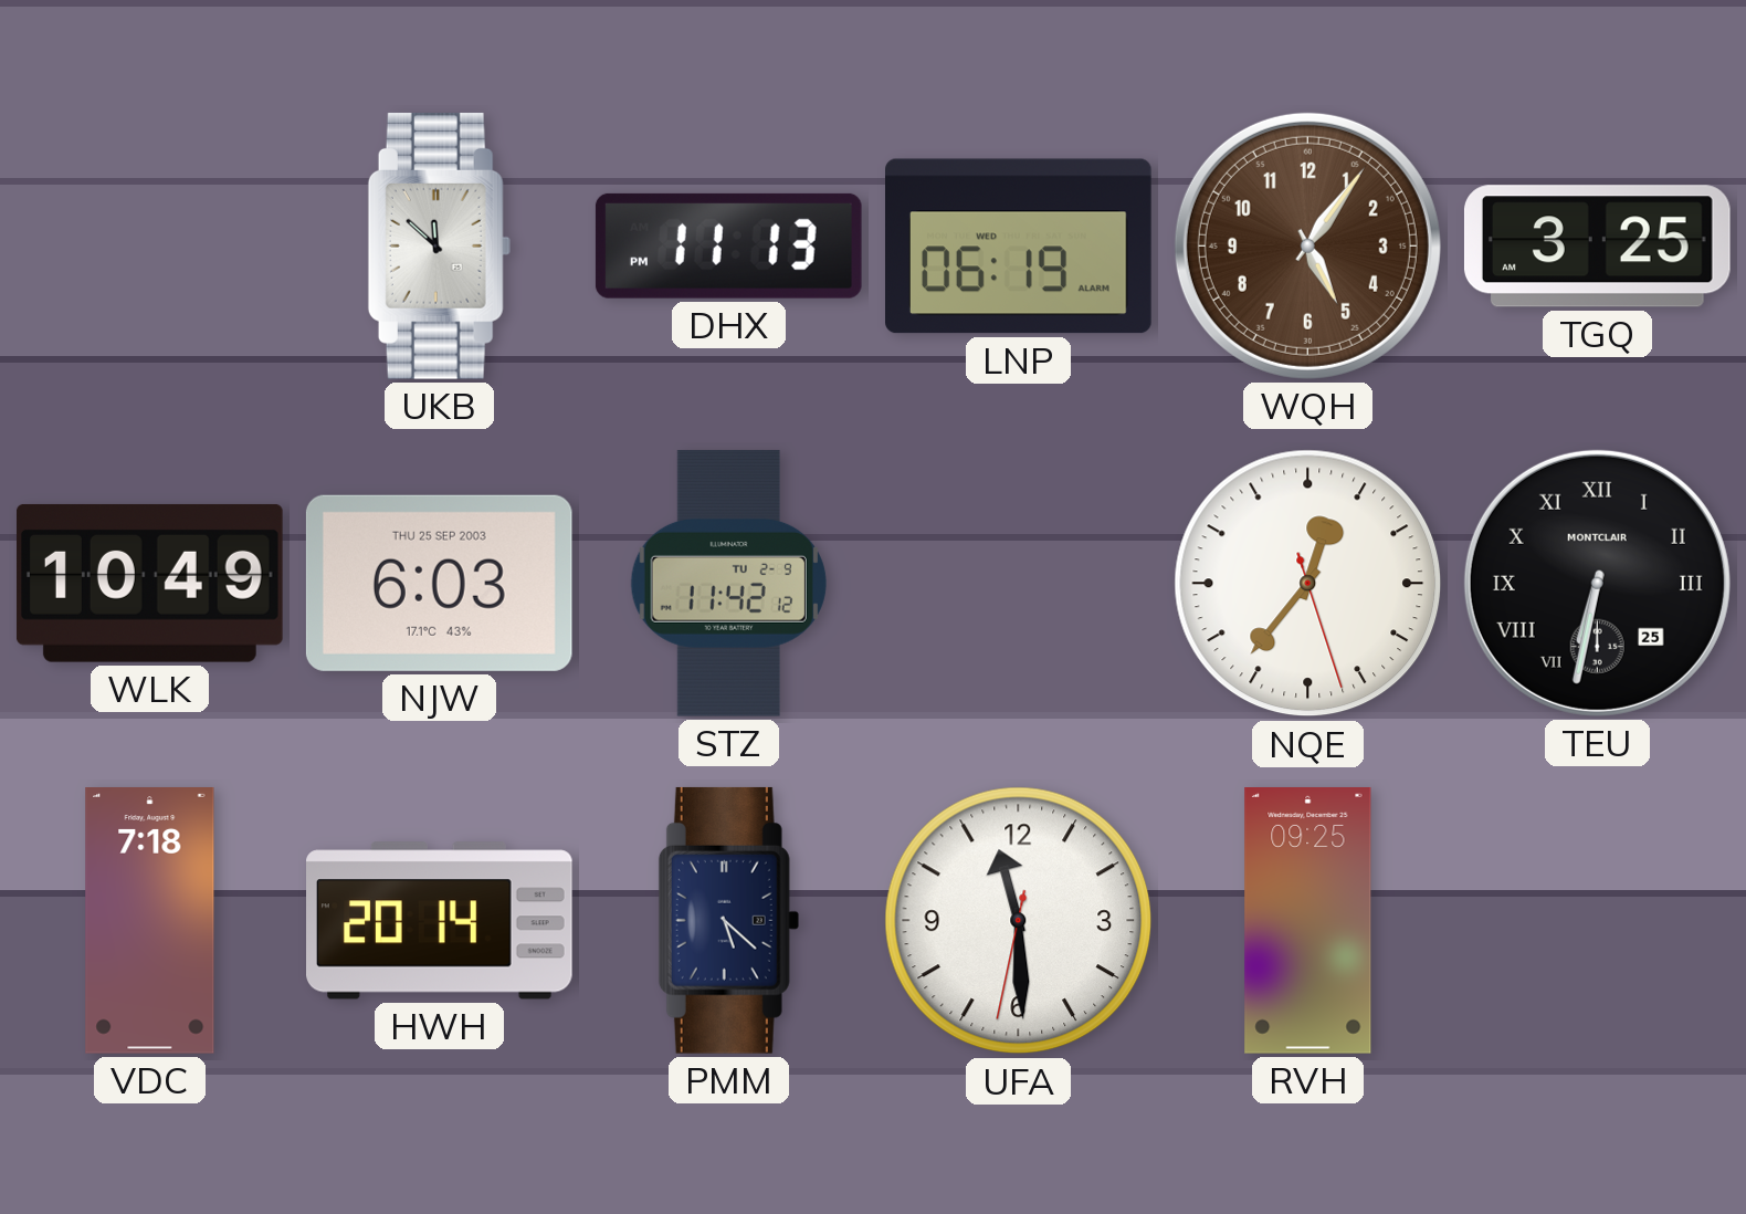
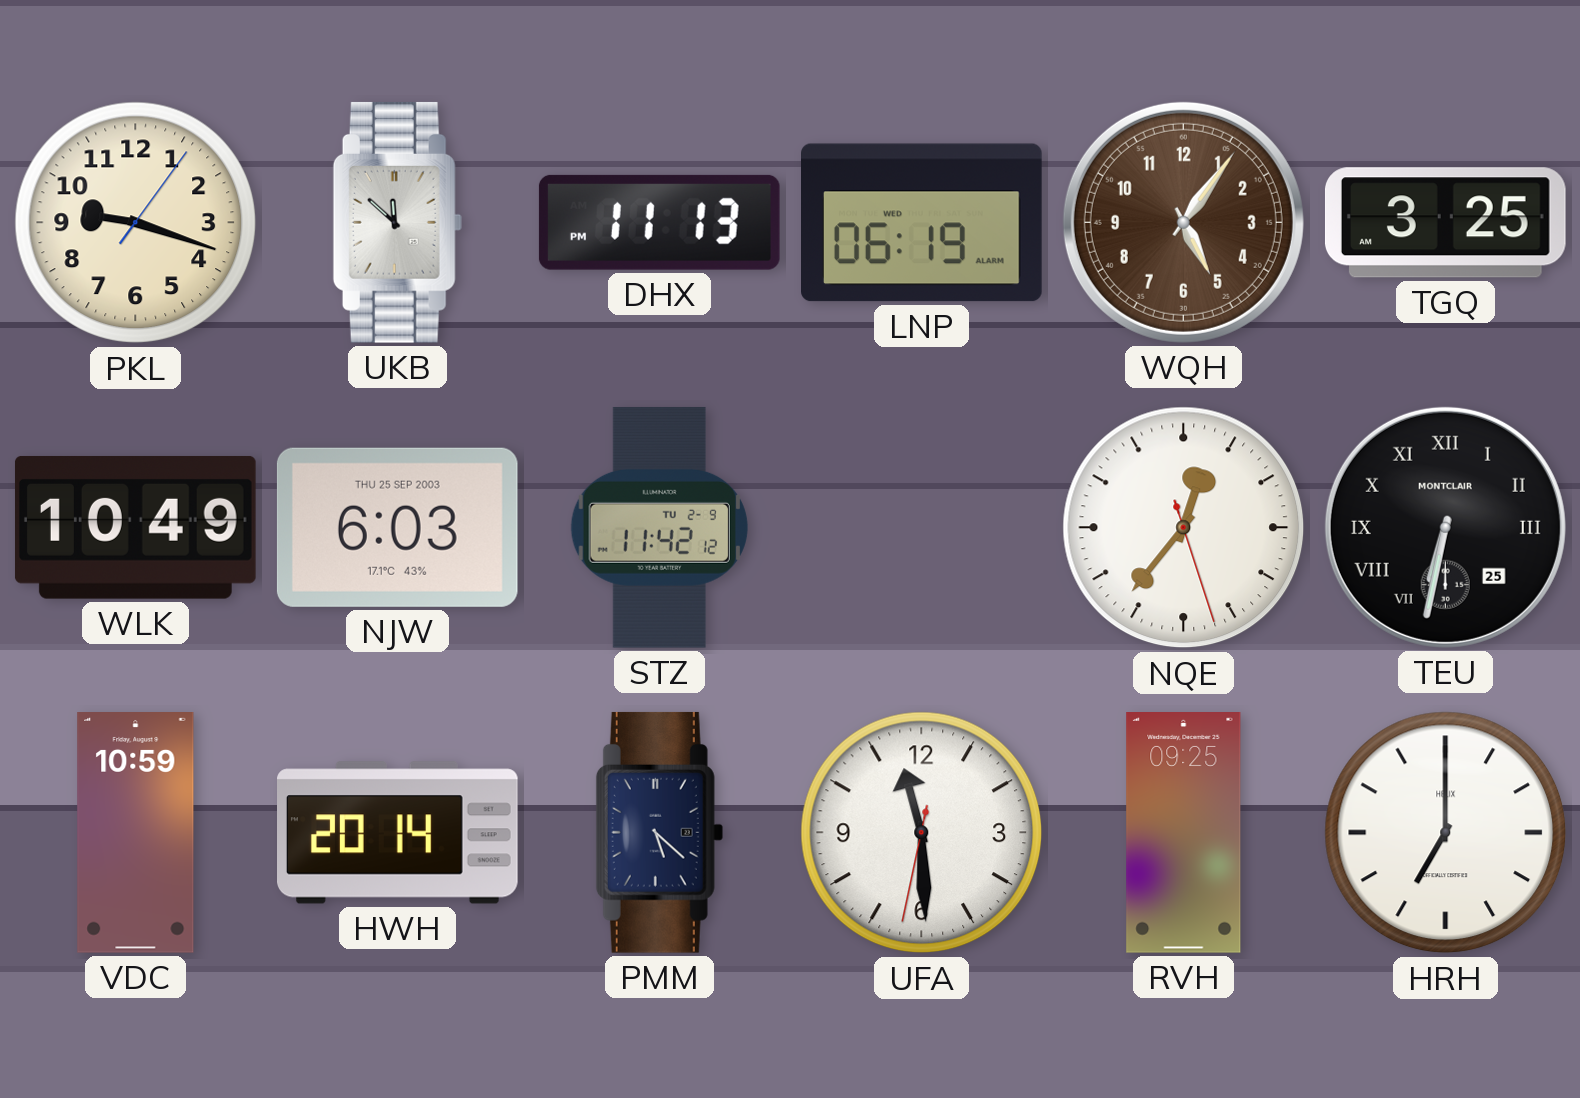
PKL: none -> 9:18 (136, 223)
VDC: 7:18 -> 10:59 (136, 833)
HRH: none -> 7:00 (1446, 833)
